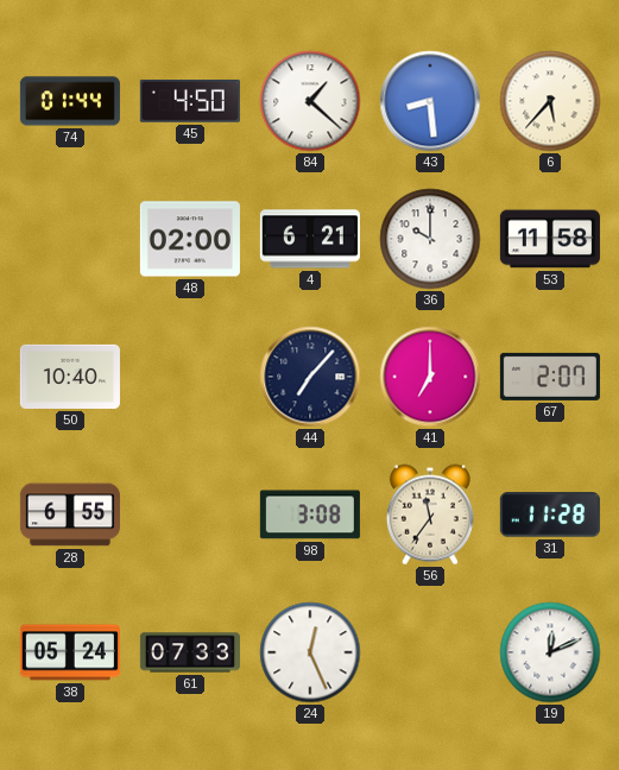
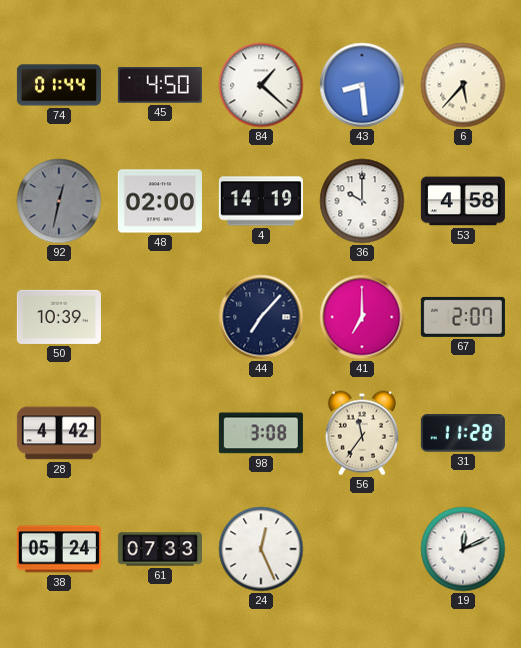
92: none -> 12:32 (59, 201)
4: 6:21 -> 14:19 (261, 201)
53: 11:58 -> 4:58 (463, 201)
50: 10:40 -> 10:39 (59, 317)
28: 6:55 -> 4:42 (59, 433)
